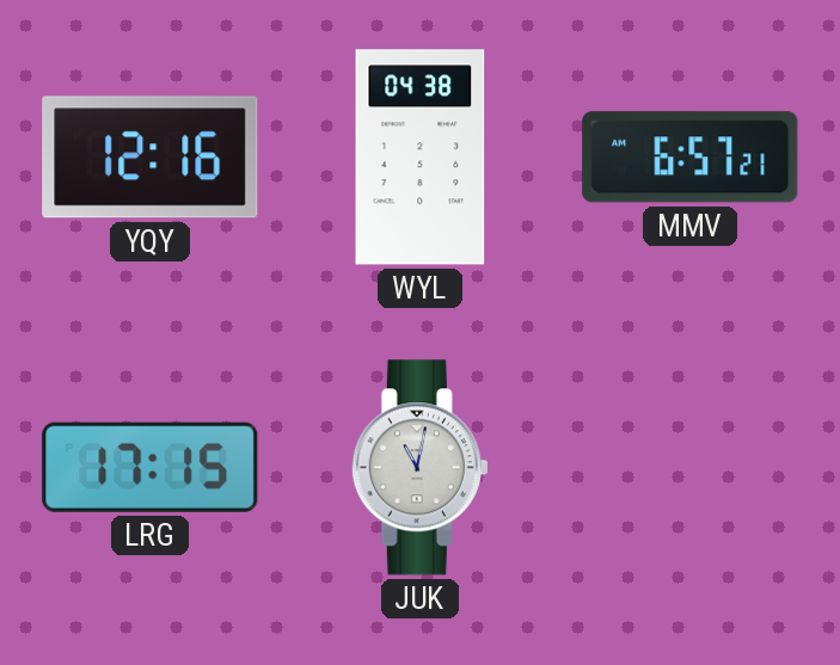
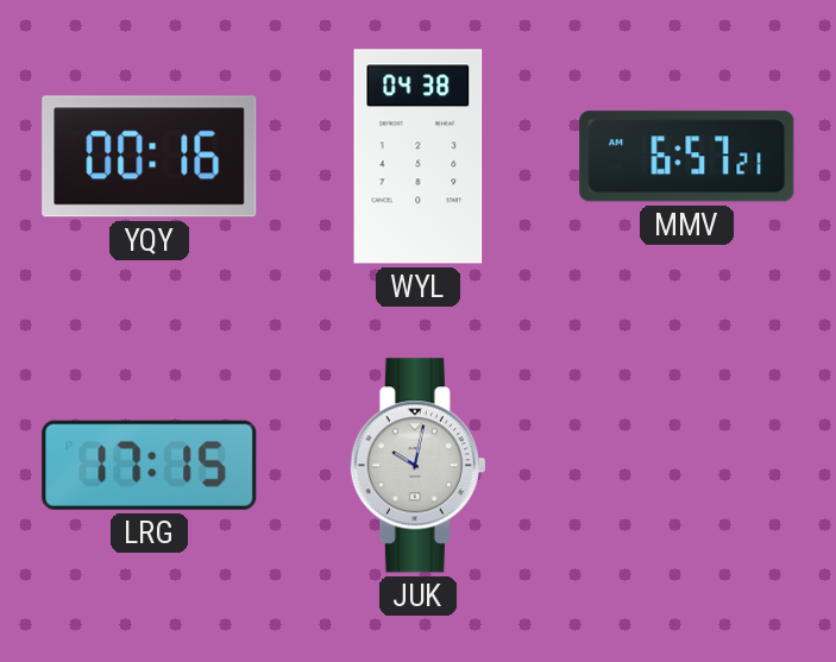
YQY: 12:16 -> 00:16 (150, 157)
JUK: 11:02 -> 10:02 (417, 466)
